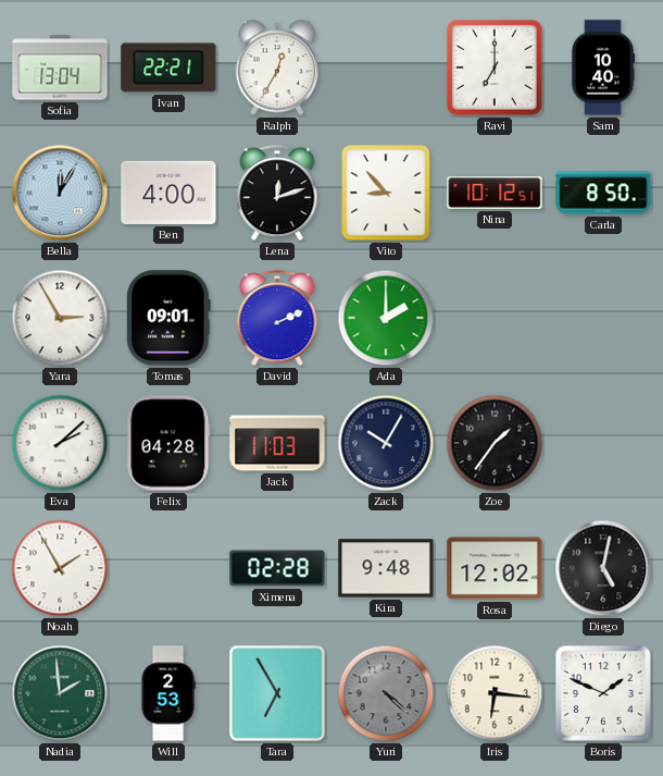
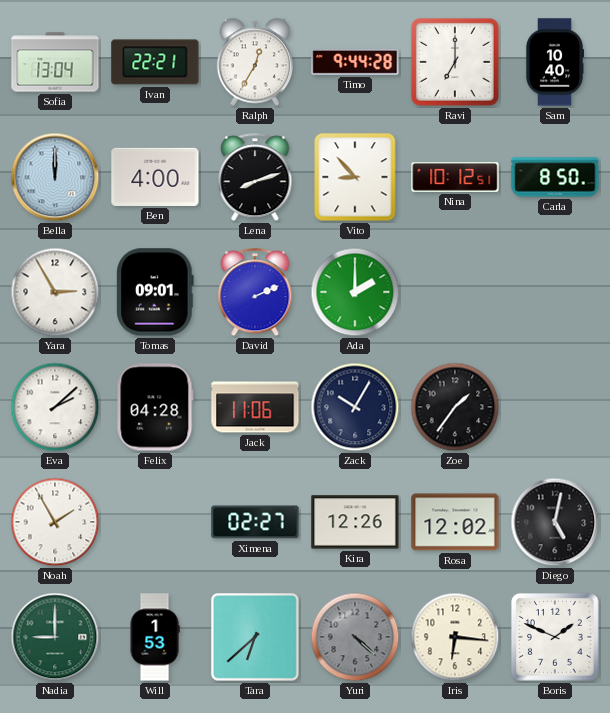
Timo: none -> 9:44 (355, 63)
Bella: 12:05 -> 12:00 (55, 177)
Lena: 12:12 -> 8:12 (255, 178)
Jack: 11:03 -> 11:06 (255, 407)
Ximena: 02:28 -> 02:27 (255, 522)
Kira: 9:48 -> 12:26 (355, 522)
Nadia: 1:59 -> 9:00 (55, 637)
Will: 2:53 -> 1:53 (155, 637)
Tara: 6:55 -> 6:38 (255, 637)
